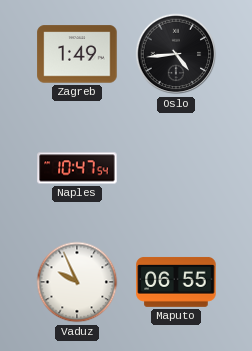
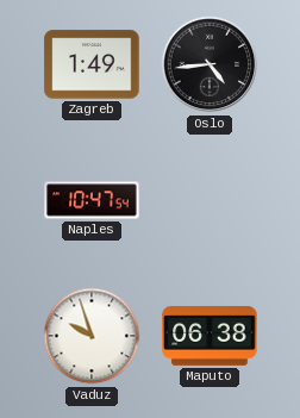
Vaduz: 9:56 -> 9:57 (92, 336)
Maputo: 06:55 -> 06:38 (210, 336)
